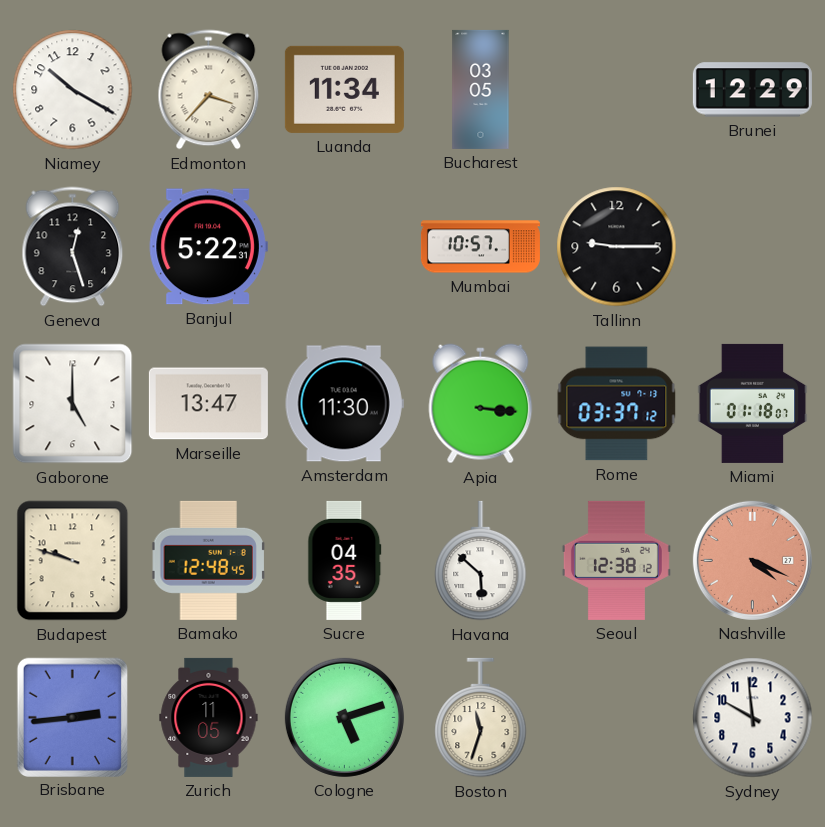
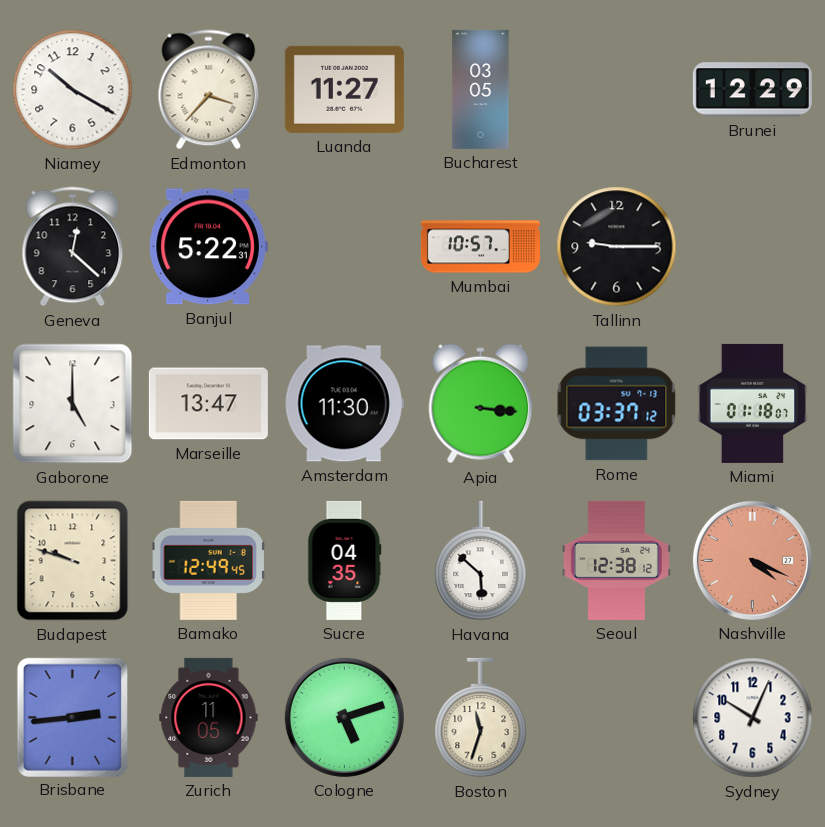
Luanda: 11:34 -> 11:27 (344, 89)
Geneva: 12:27 -> 12:22 (73, 247)
Bamako: 12:48 -> 12:49 (209, 560)
Sydney: 9:59 -> 10:04 (753, 718)
